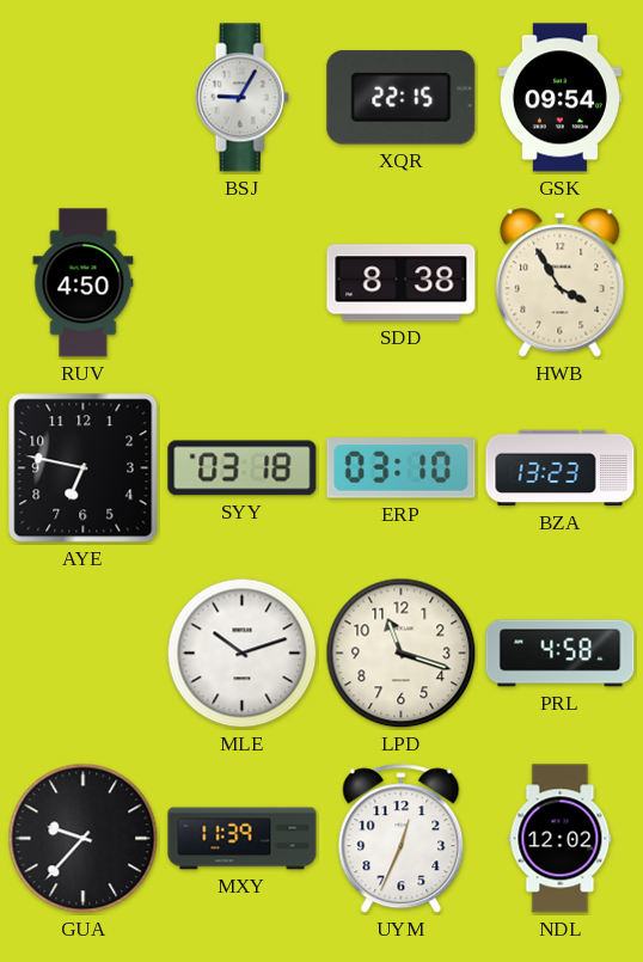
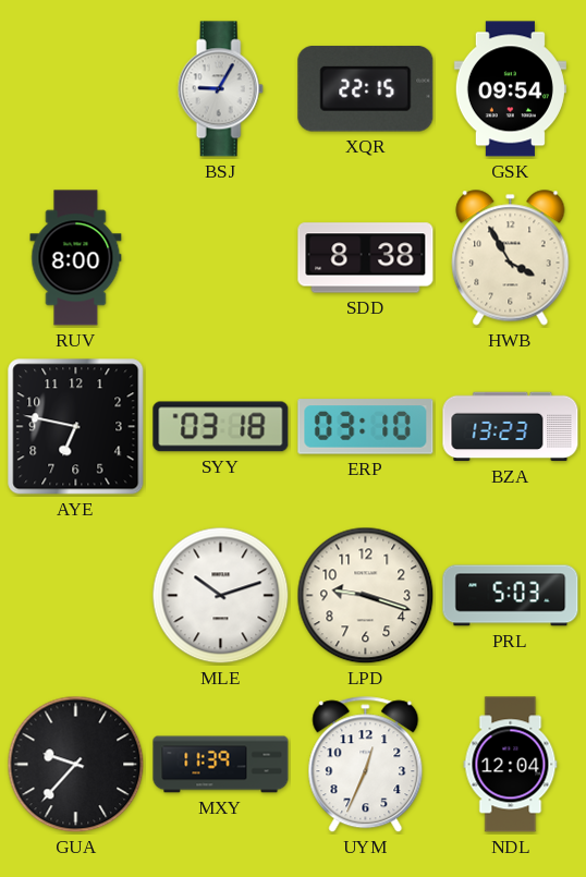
RUV: 4:50 -> 8:00 (76, 258)
LPD: 11:18 -> 9:18 (366, 596)
PRL: 4:58 -> 5:03 (511, 596)
NDL: 12:02 -> 12:04 (511, 765)
